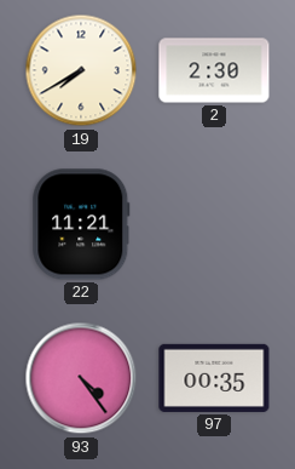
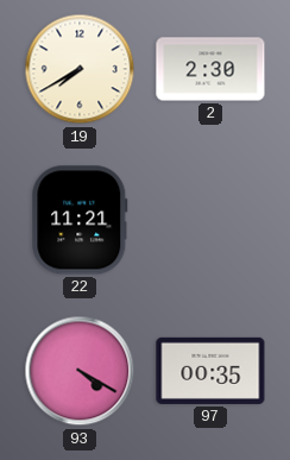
93: 4:24 -> 4:20 (80, 371)
